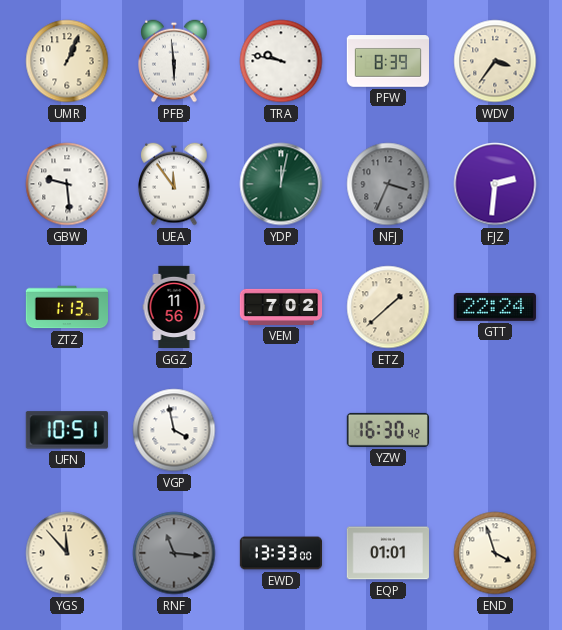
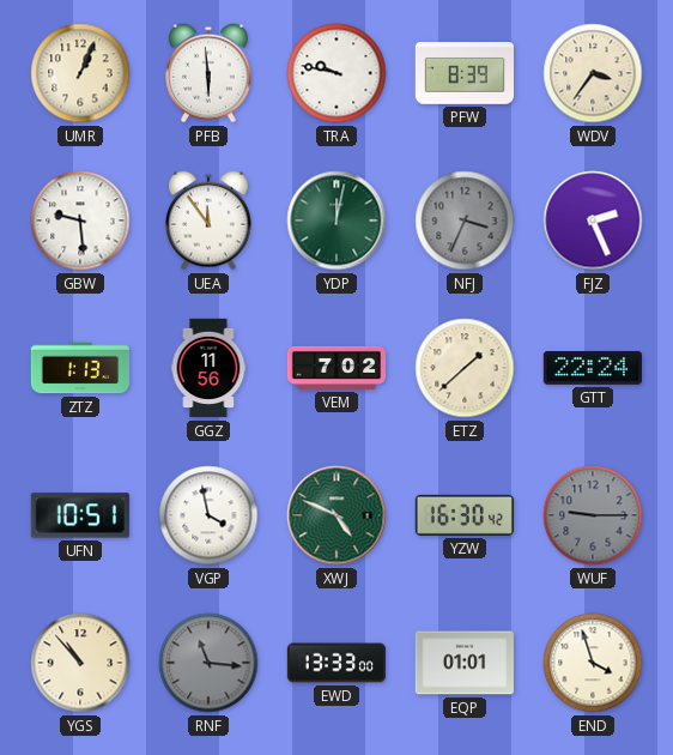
FJZ: 2:31 -> 2:26 (593, 221)
XWJ: none -> 4:49 (336, 515)
WUF: none -> 9:15 (593, 515)
YGS: 11:53 -> 10:53 (80, 663)
